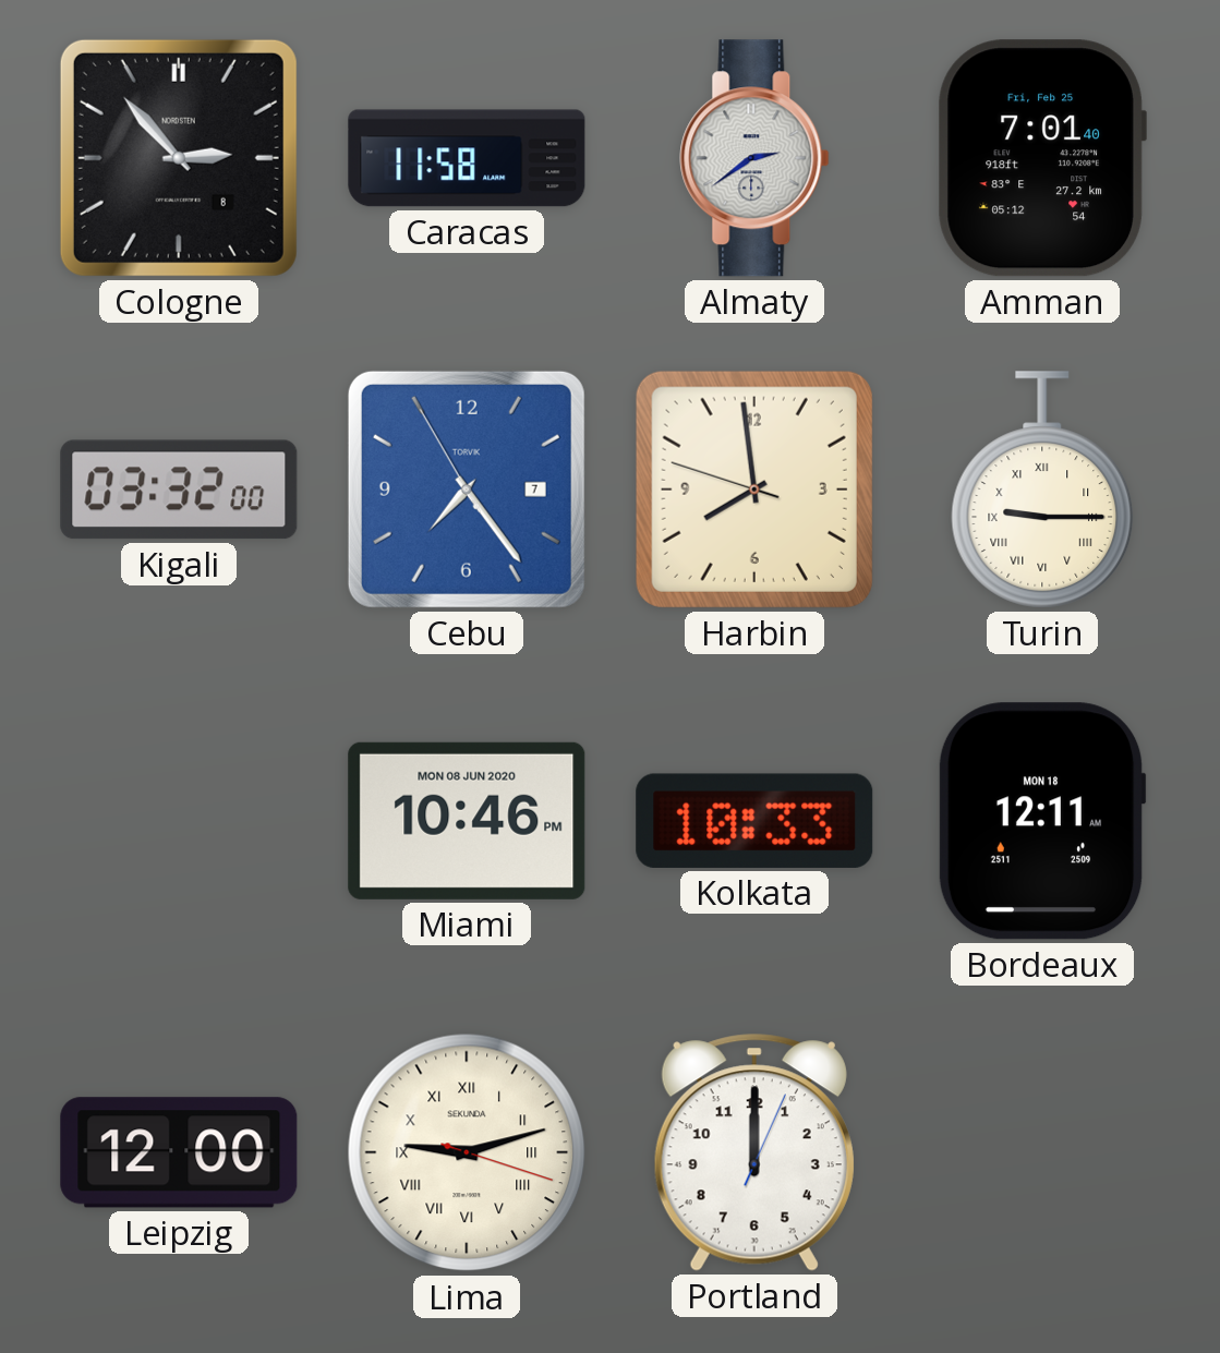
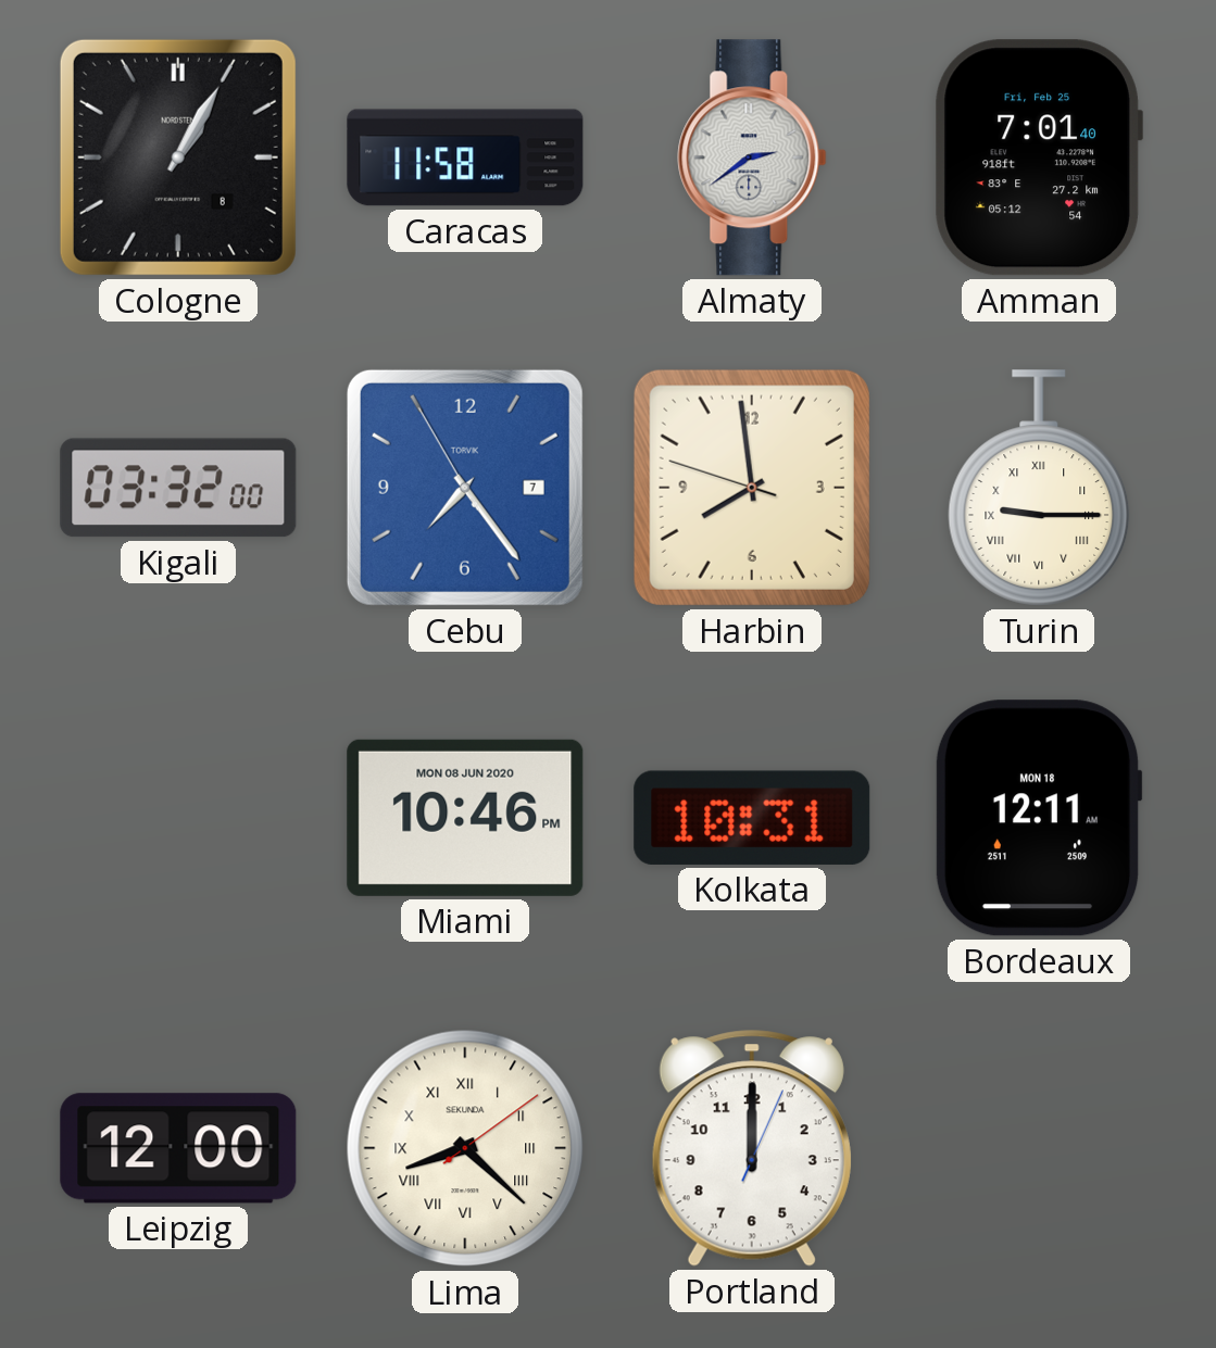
Cologne: 2:53 -> 1:05 (178, 158)
Kolkata: 10:33 -> 10:31 (752, 818)
Lima: 9:12 -> 8:22 (465, 1148)
